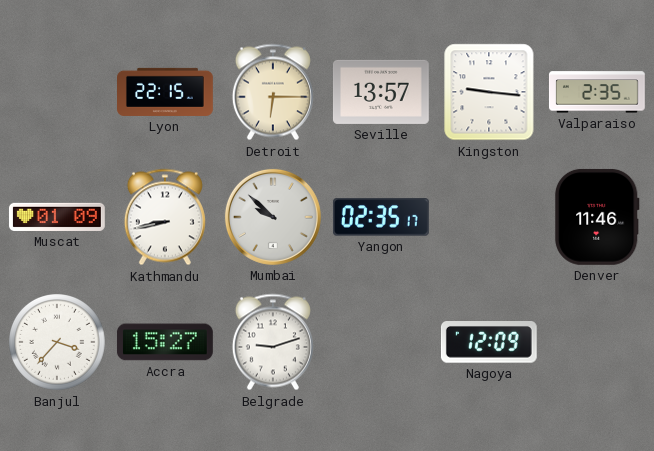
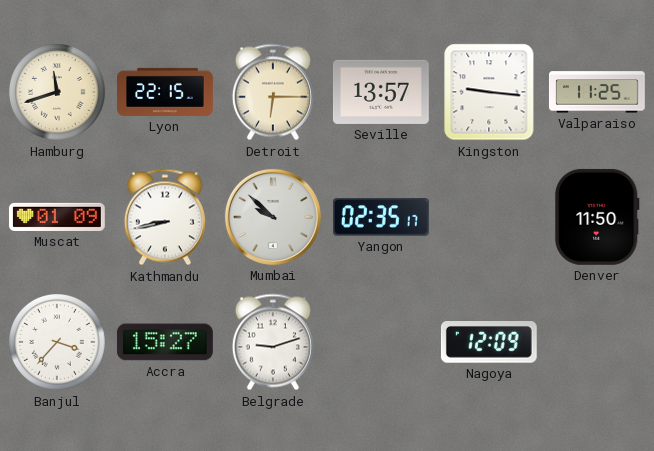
Hamburg: none -> 11:42 (58, 93)
Valparaiso: 2:35 -> 11:25 (597, 92)
Denver: 11:46 -> 11:50 (597, 217)
